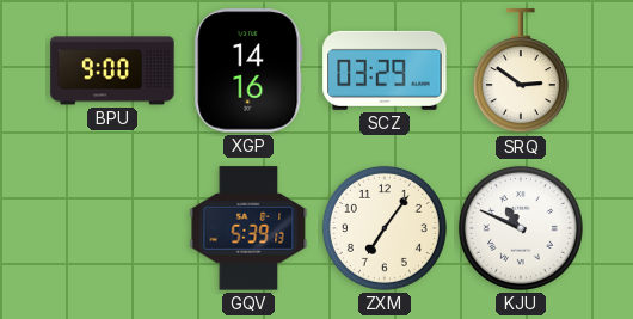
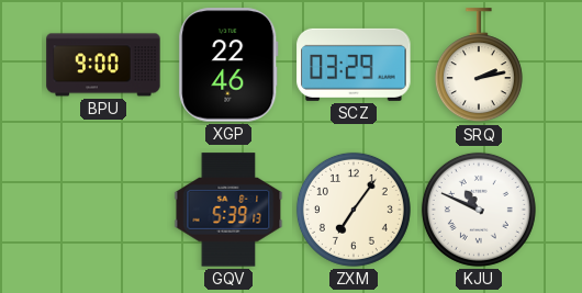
XGP: 14:16 -> 22:46 (228, 65)
SRQ: 2:51 -> 2:13 (479, 66)
